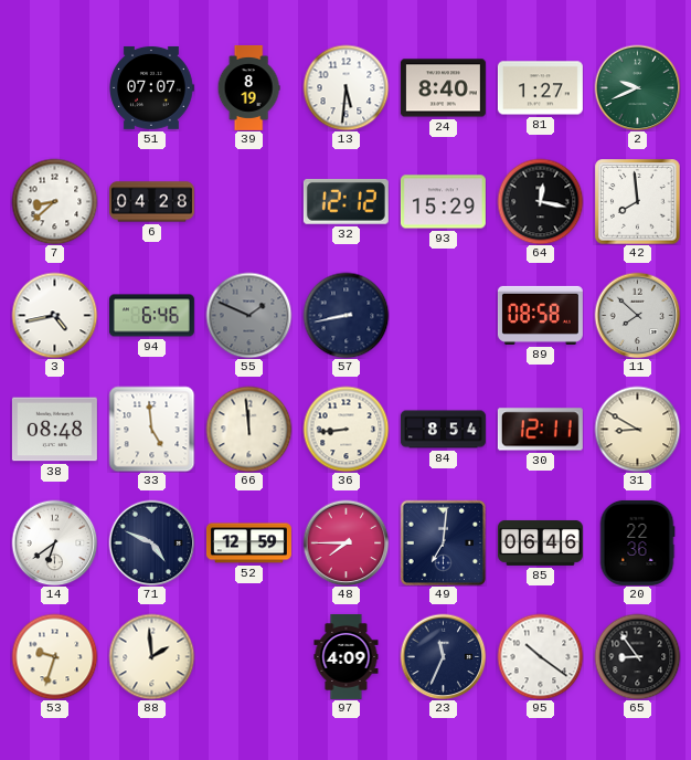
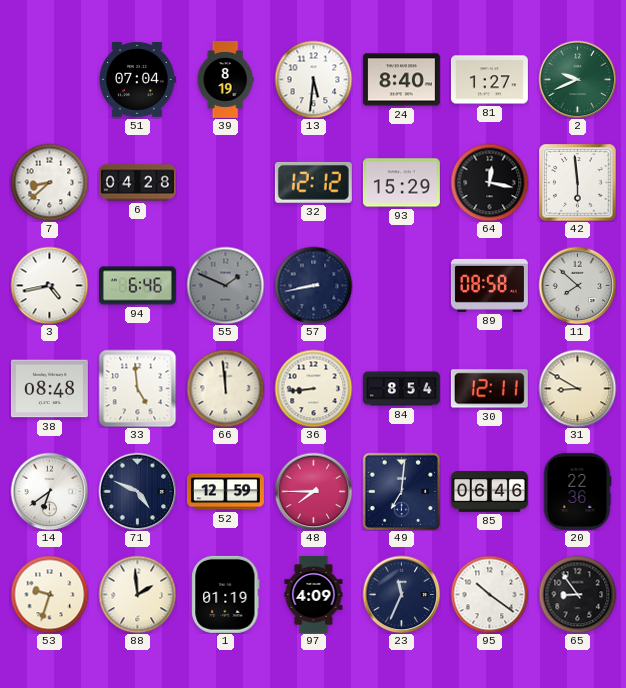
51: 07:07 -> 07:04 (138, 79)
42: 7:59 -> 5:59 (577, 182)
1: none -> 01:19 (226, 594)
